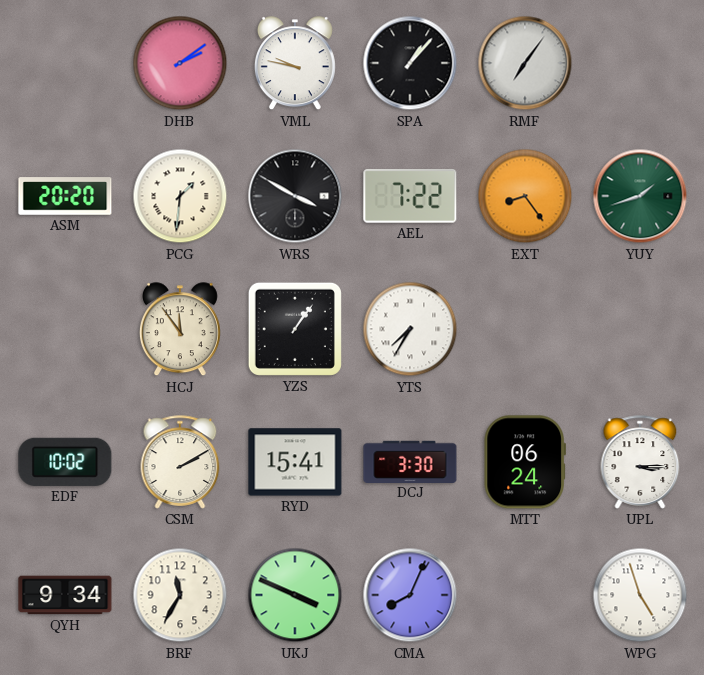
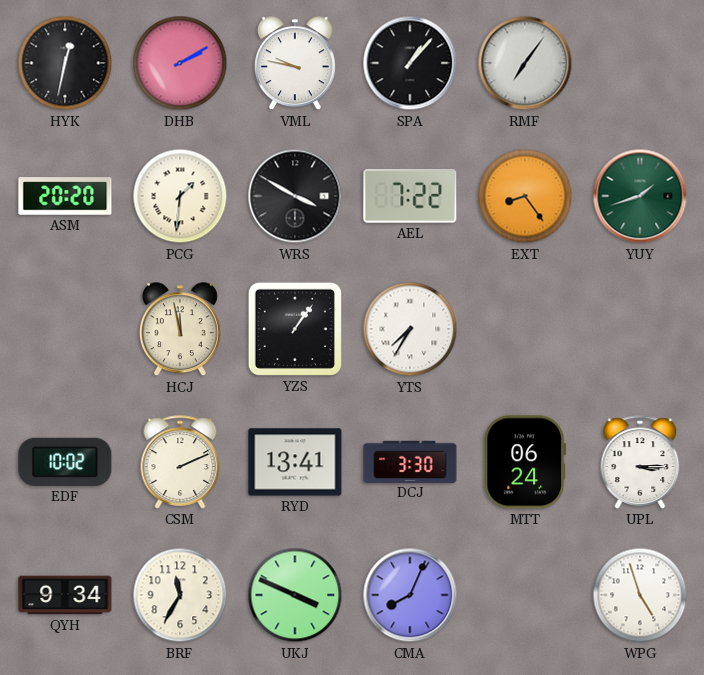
HYK: none -> 12:32 (65, 63)
DHB: 2:09 -> 2:10 (180, 63)
HCJ: 11:54 -> 11:58 (180, 330)
CSM: 2:10 -> 2:11 (180, 462)
RYD: 15:41 -> 13:41 (295, 462)
